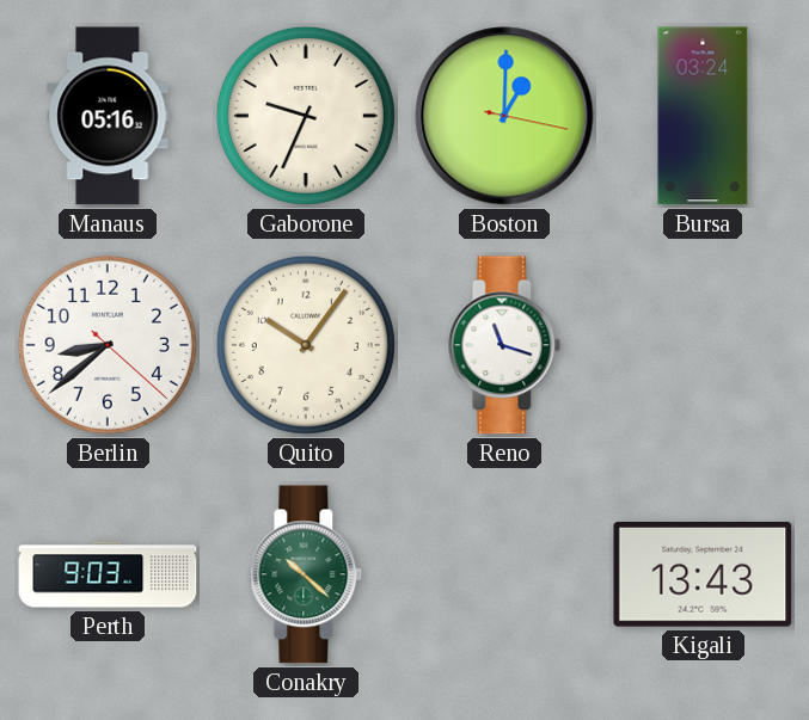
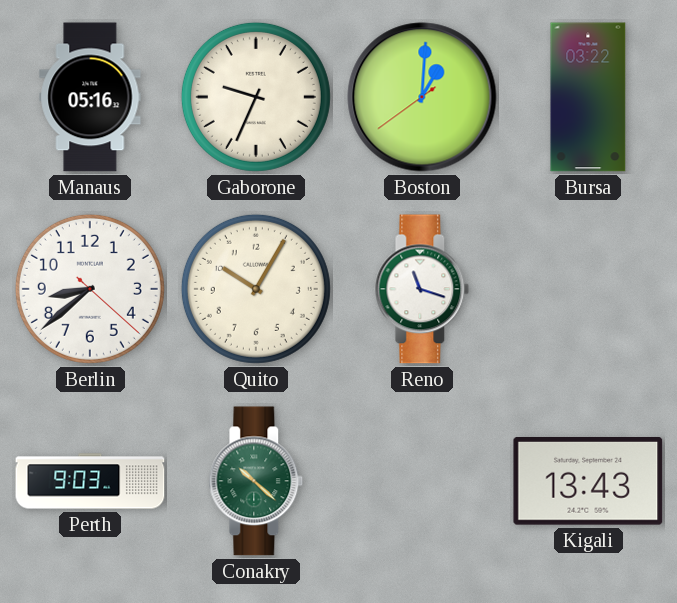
Boston: 1:00:17 -> 1:00:39 (422, 97)
Bursa: 03:24 -> 03:22 (588, 97)
Quito: 10:06 -> 10:05 (256, 289)
